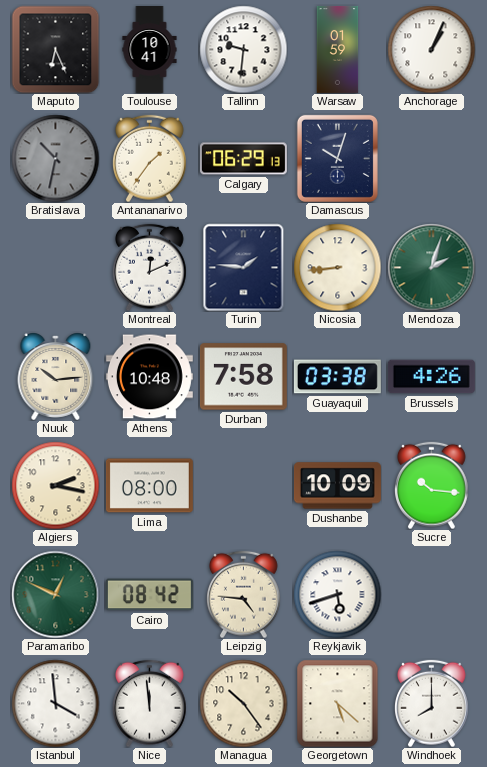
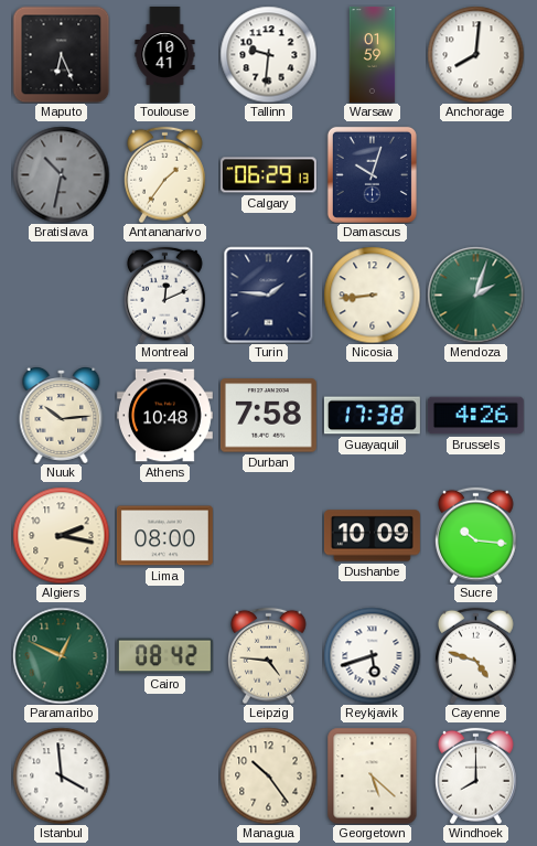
Anchorage: 1:04 -> 8:01 (475, 54)
Guayaquil: 03:38 -> 17:38 (372, 416)
Cayenne: none -> 4:48 (476, 655)
Nice: 11:59 -> none (150, 703)
